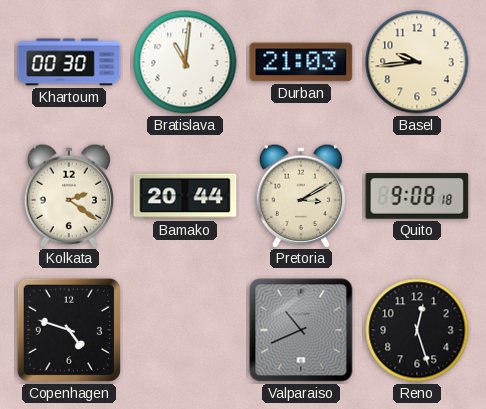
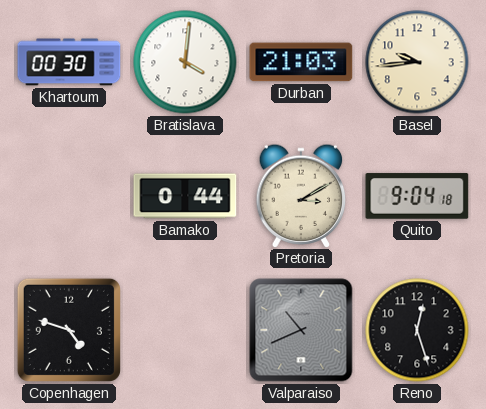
Bratislava: 11:01 -> 4:01 (185, 62)
Kolkata: 2:21 -> none (69, 195)
Bamako: 20:44 -> 0:44 (185, 196)
Quito: 9:08 -> 9:04 (417, 196)
